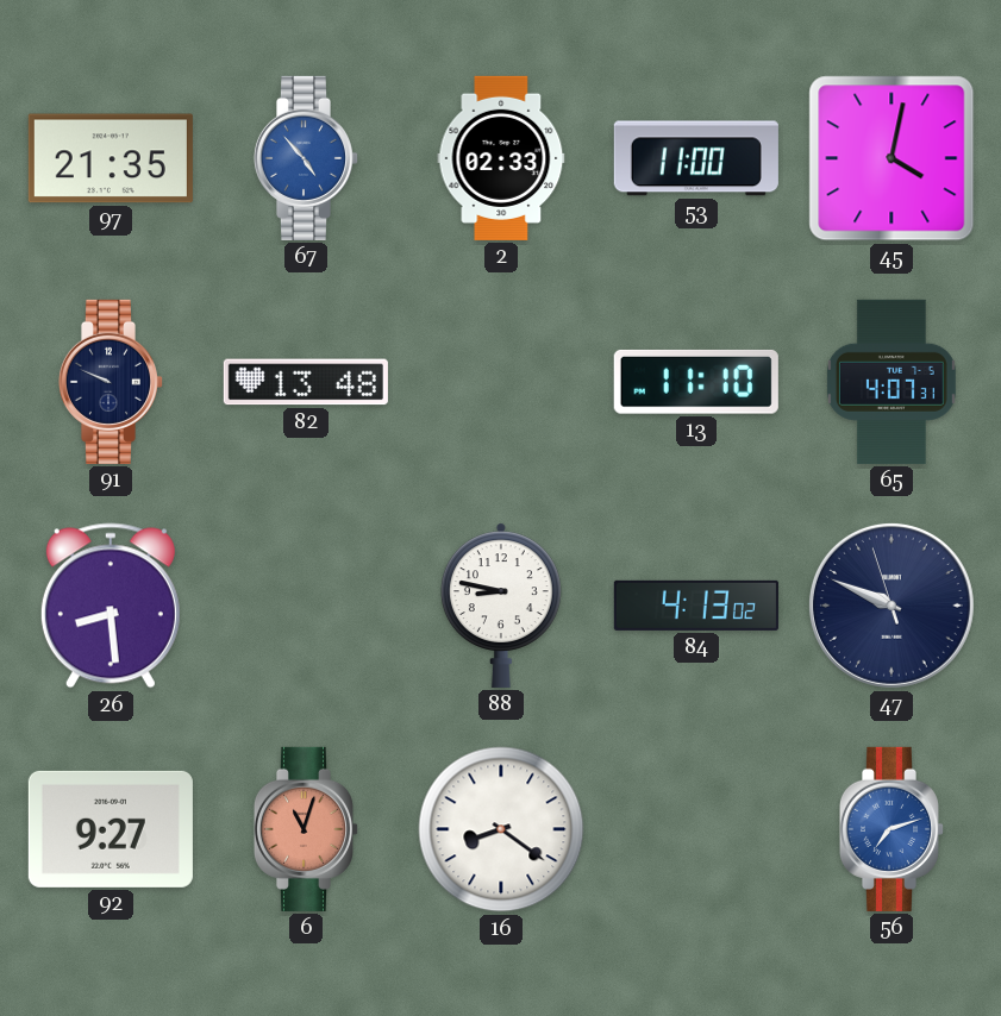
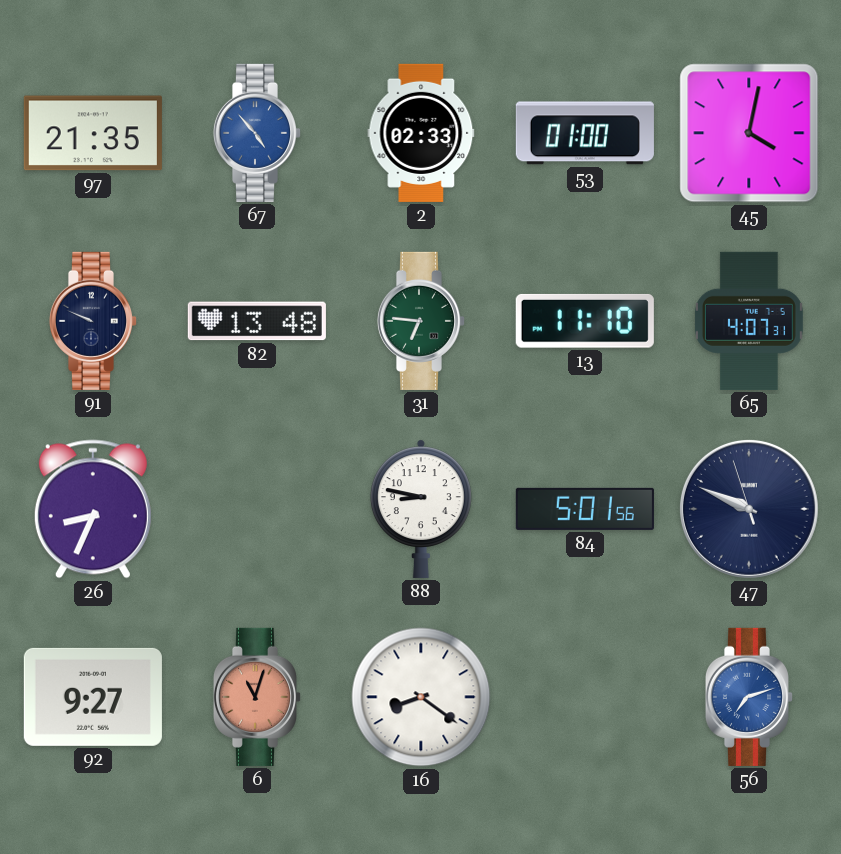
53: 11:00 -> 01:00 (585, 133)
31: none -> 6:46 (421, 321)
26: 8:29 -> 8:34 (93, 509)
84: 4:13 -> 5:01 (585, 509)
